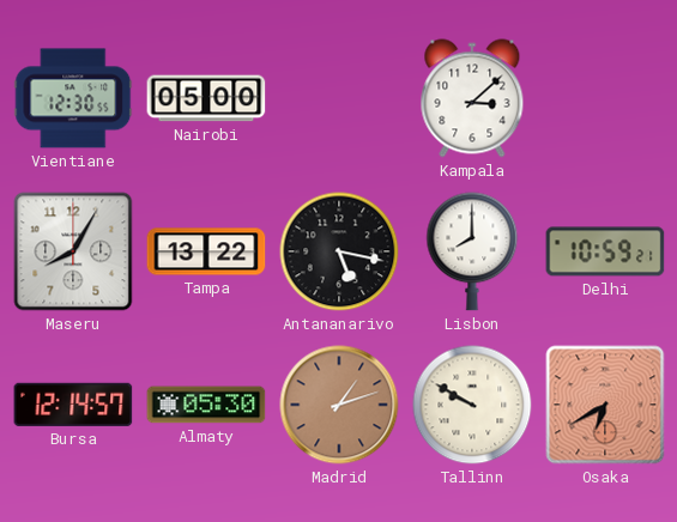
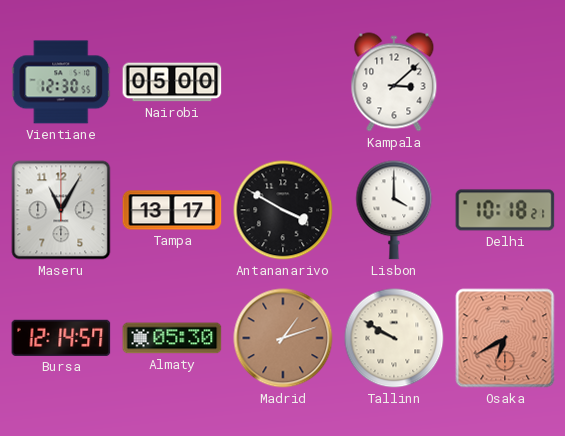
Maseru: 8:05 -> 11:05 (61, 210)
Tampa: 13:22 -> 13:17 (172, 210)
Antananarivo: 5:17 -> 3:50 (283, 210)
Lisbon: 8:00 -> 4:00 (394, 210)
Delhi: 10:59 -> 10:18 (505, 210)
